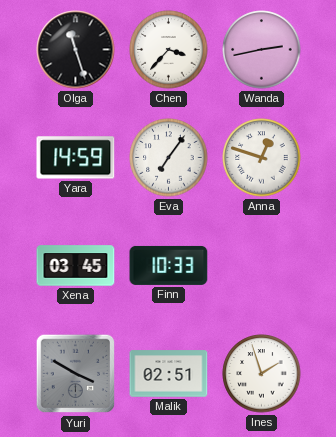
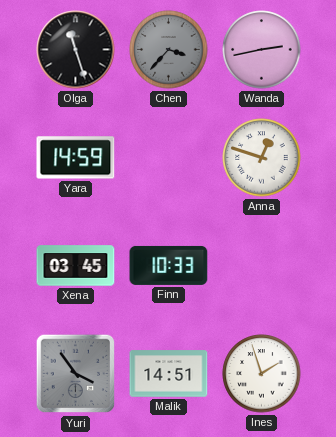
Chen dial: white -> grey (169, 50)
Eva: 7:06 -> none (169, 158)
Yuri: 3:50 -> 3:54 (76, 374)
Malik: 02:51 -> 14:51 (169, 374)
